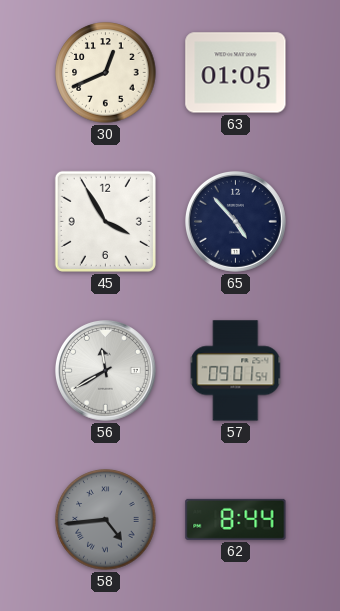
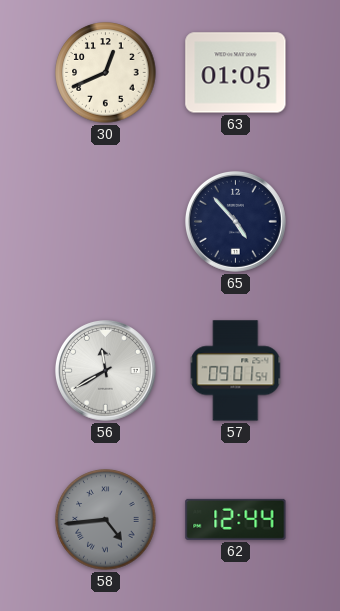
45: 3:55 -> none (105, 221)
62: 8:44 -> 12:44 (236, 519)
